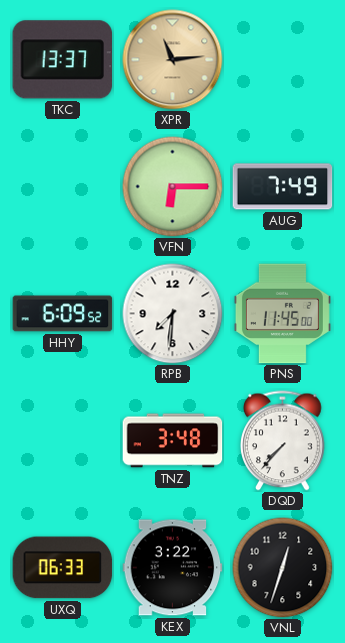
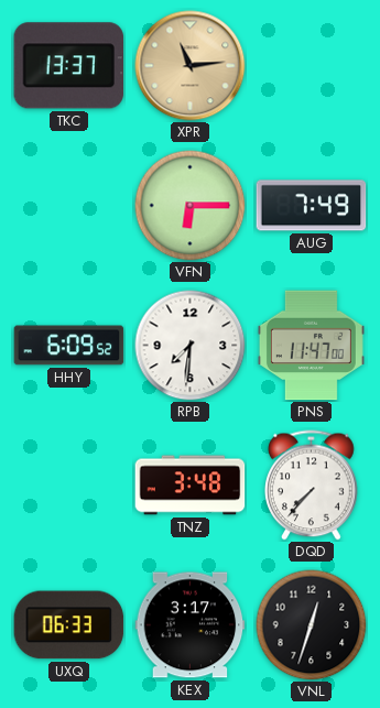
PNS: 11:45 -> 11:47 (311, 346)
KEX: 3:22 -> 3:17 (191, 625)
